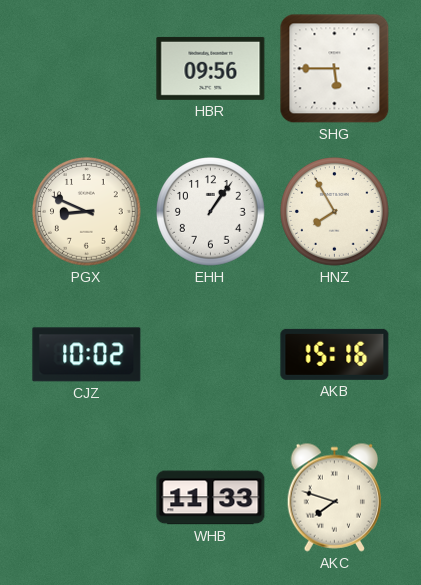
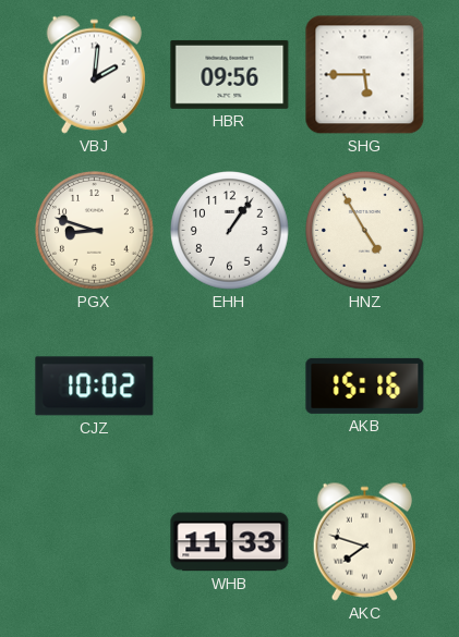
VBJ: none -> 2:01 (95, 74)
PGX: 8:49 -> 8:48 (95, 231)
HNZ: 7:55 -> 4:55 (365, 231)
